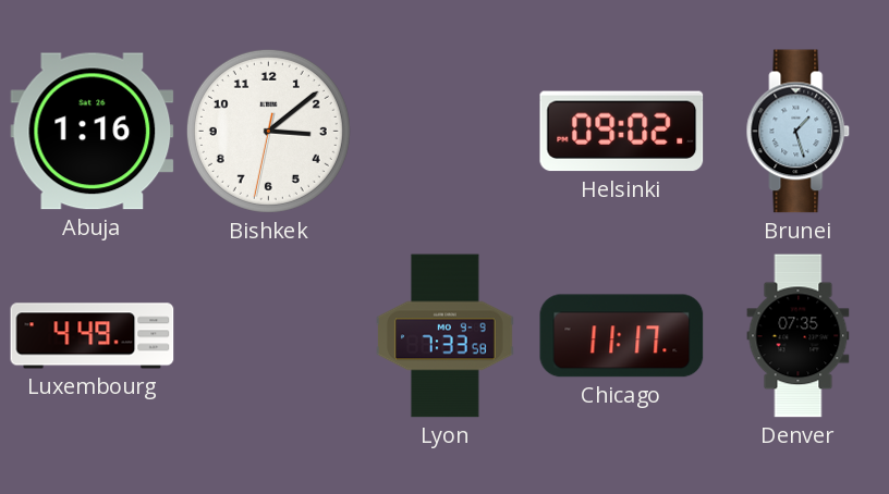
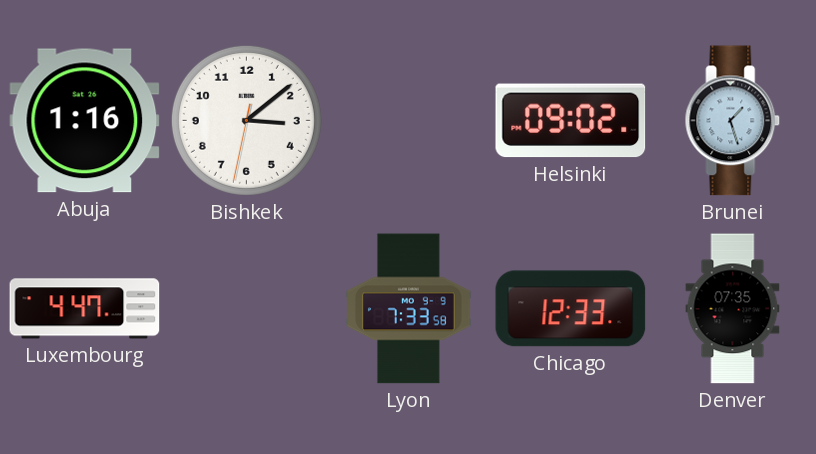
Luxembourg: 4:49 -> 4:47 (85, 309)
Chicago: 11:17 -> 12:33 (571, 309)
